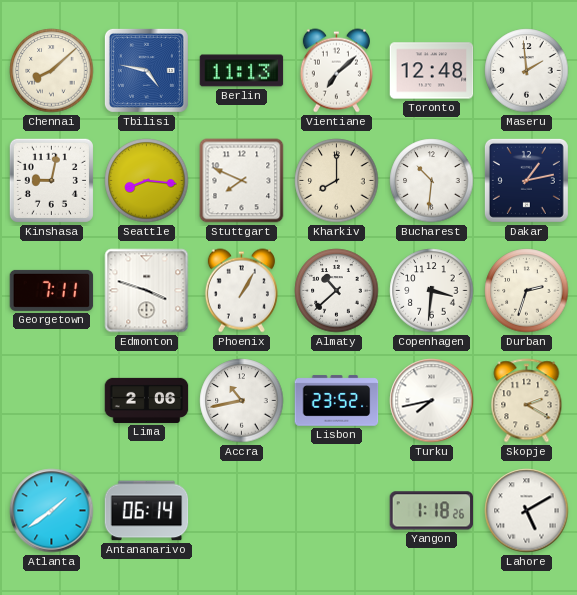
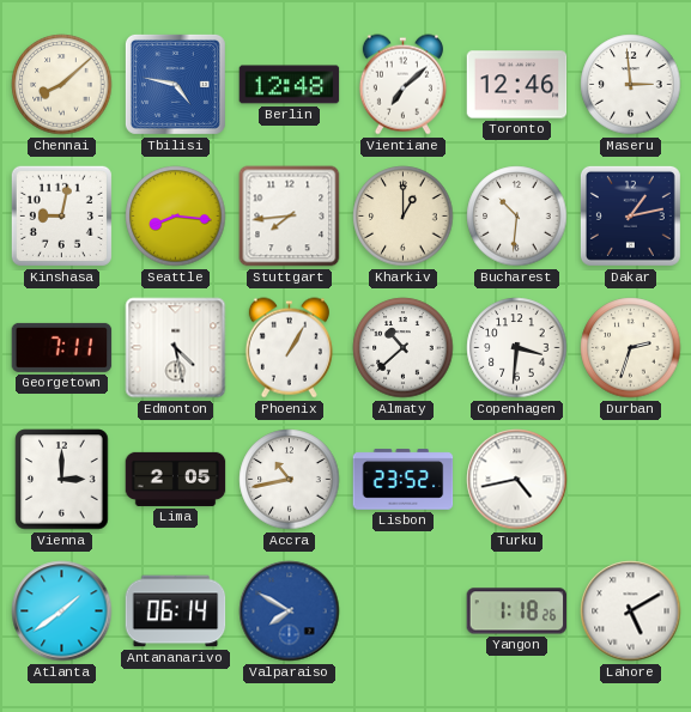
Berlin: 11:13 -> 12:48 (290, 85)
Toronto: 12:48 -> 12:46 (517, 85)
Maseru: 1:59 -> 2:59 (631, 85)
Stuttgart: 7:49 -> 7:44 (290, 217)
Kharkiv: 8:00 -> 1:00 (404, 217)
Edmonton: 3:48 -> 4:28 (176, 348)
Vienna: none -> 3:00 (62, 480)
Lima: 2:06 -> 2:05 (176, 479)
Turku: 7:43 -> 4:43 (517, 480)
Skopje: 2:20 -> none (527, 401)
Valparaiso: none -> 7:50 (290, 611)
